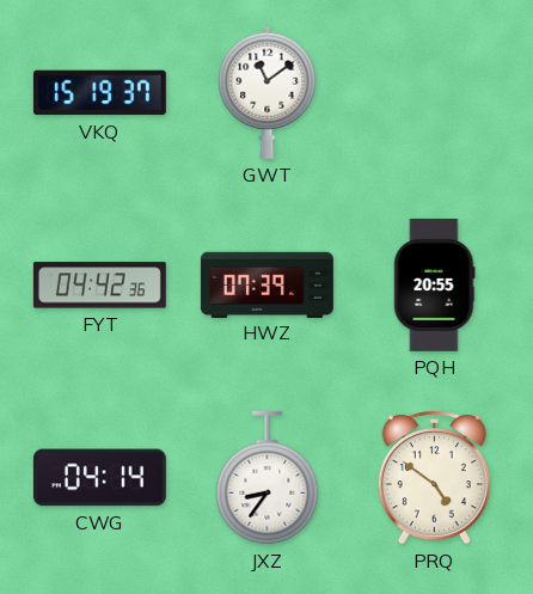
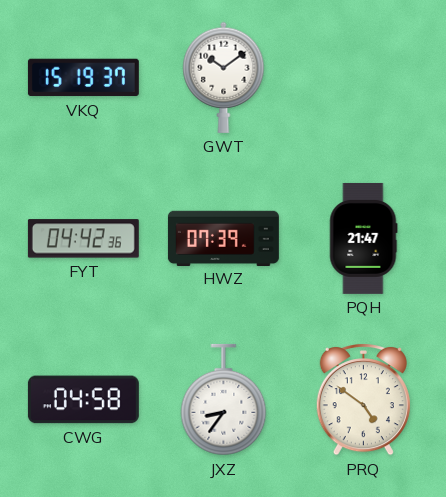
GWT: 11:09 -> 10:09 (224, 77)
PQH: 20:55 -> 21:47 (363, 238)
CWG: 04:14 -> 04:58 (83, 400)
